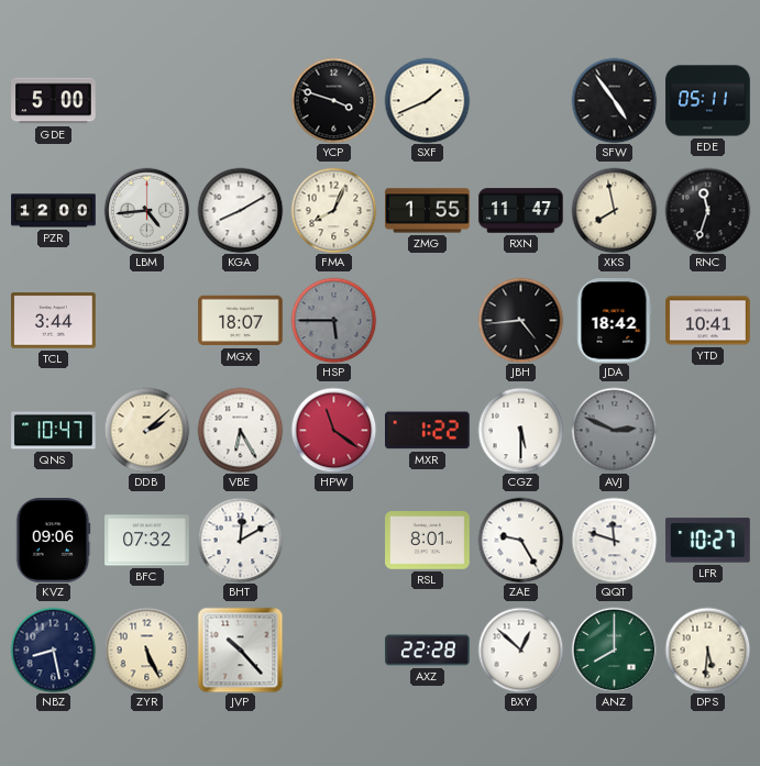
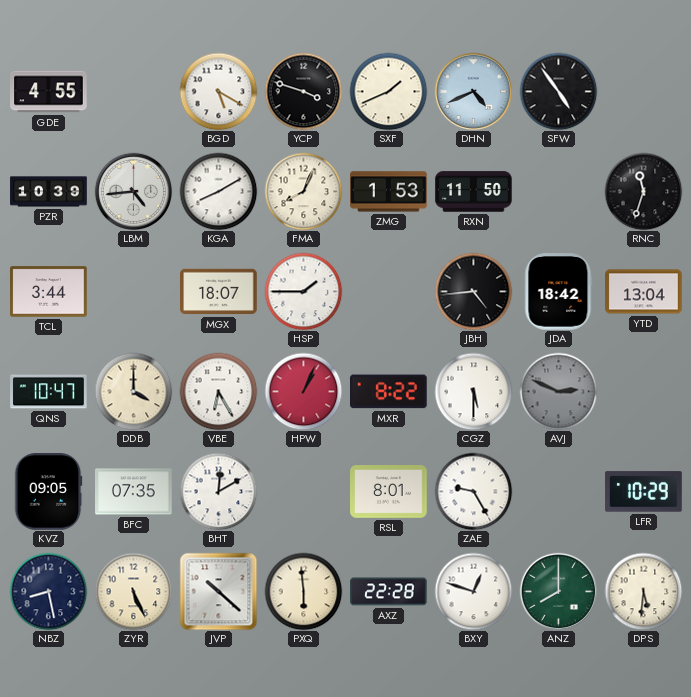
GDE: 5:00 -> 4:55 (49, 92)
BGD: none -> 5:20 (218, 91)
DHN: none -> 4:41 (473, 91)
EDE: 05:11 -> none (708, 101)
PZR: 12:00 -> 10:39 (49, 192)
ZMG: 1:55 -> 1:53 (389, 192)
RXN: 11:47 -> 11:50 (474, 192)
XKS: 7:58 -> none (614, 210)
HSP: 5:45 -> 1:45 (303, 291)
HSP dial: grey -> white (303, 291)
YTD: 10:41 -> 13:04 (644, 292)
DDB: 2:08 -> 4:00 (133, 391)
HPW: 11:21 -> 1:04 (303, 391)
MXR: 1:22 -> 8:22 (389, 392)
KVZ: 09:06 -> 09:05 (48, 492)
BFC: 07:32 -> 07:35 (134, 492)
QQT: 11:48 -> none (614, 540)
LFR: 10:27 -> 10:29 (644, 492)
JVP: 10:23 -> 10:22 (218, 591)
PXQ: none -> 5:59 (303, 591)
BXY: 12:52 -> 12:48 (473, 591)
